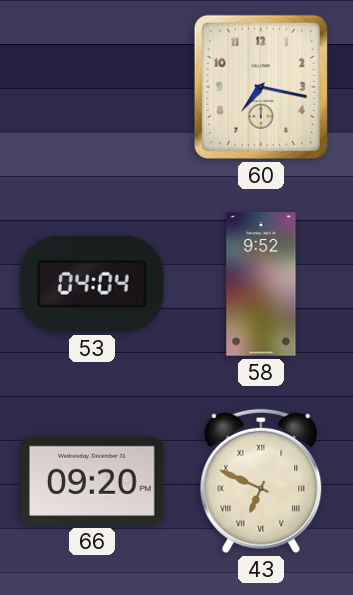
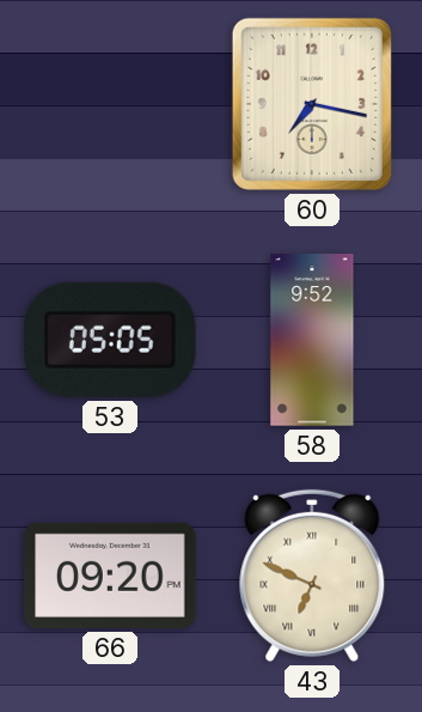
53: 04:04 -> 05:05 (110, 340)
